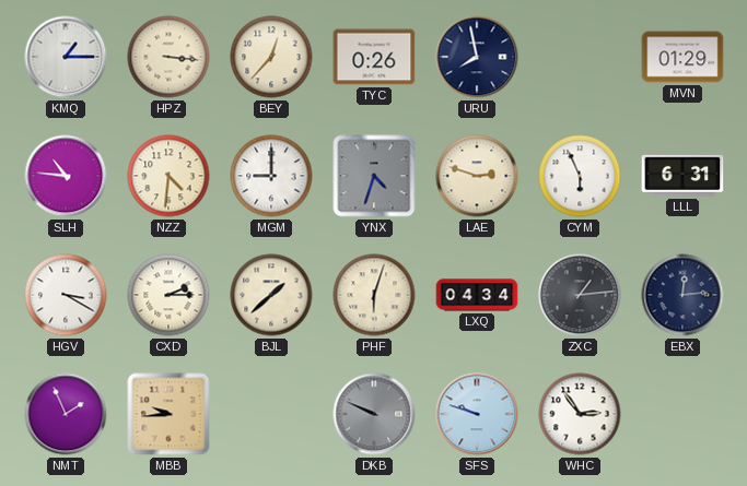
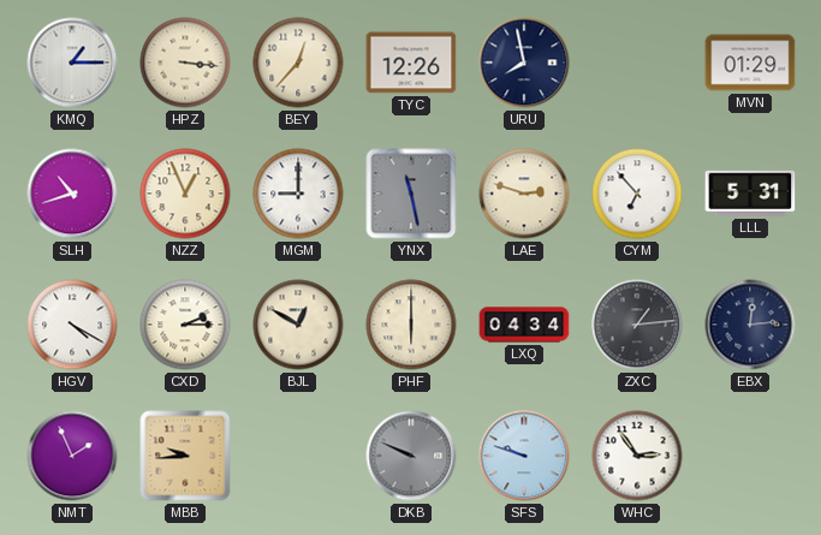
TYC: 0:26 -> 12:26 (411, 63)
SLH: 10:46 -> 10:42 (72, 194)
NZZ: 4:31 -> 12:56 (185, 194)
YNX: 4:33 -> 11:28 (411, 194)
CYM: 5:56 -> 6:53 (637, 194)
LLL: 6:31 -> 5:31 (750, 194)
HGV: 3:20 -> 4:20 (72, 325)
BJL: 1:38 -> 12:50 (298, 325)
PHF: 6:03 -> 6:00 (411, 325)
